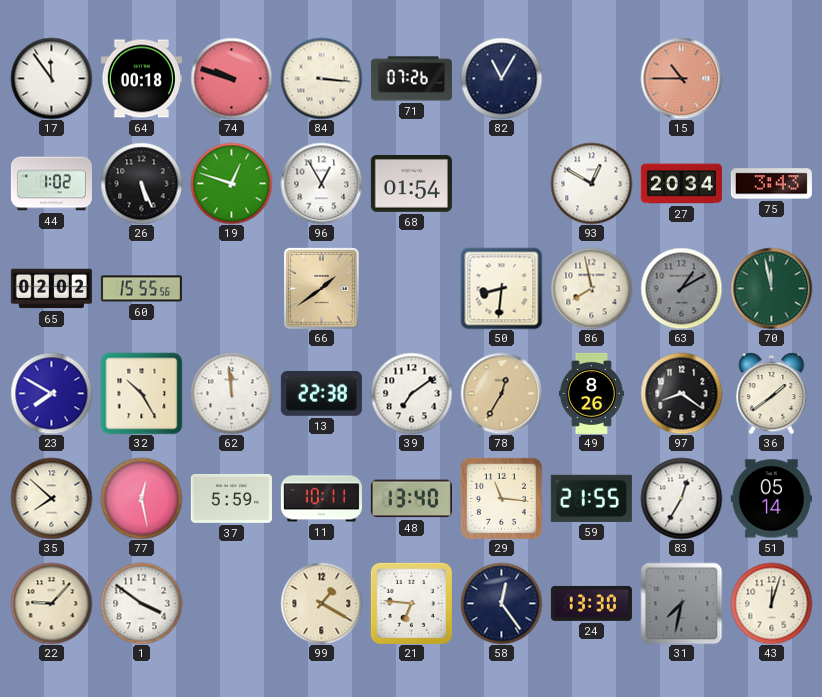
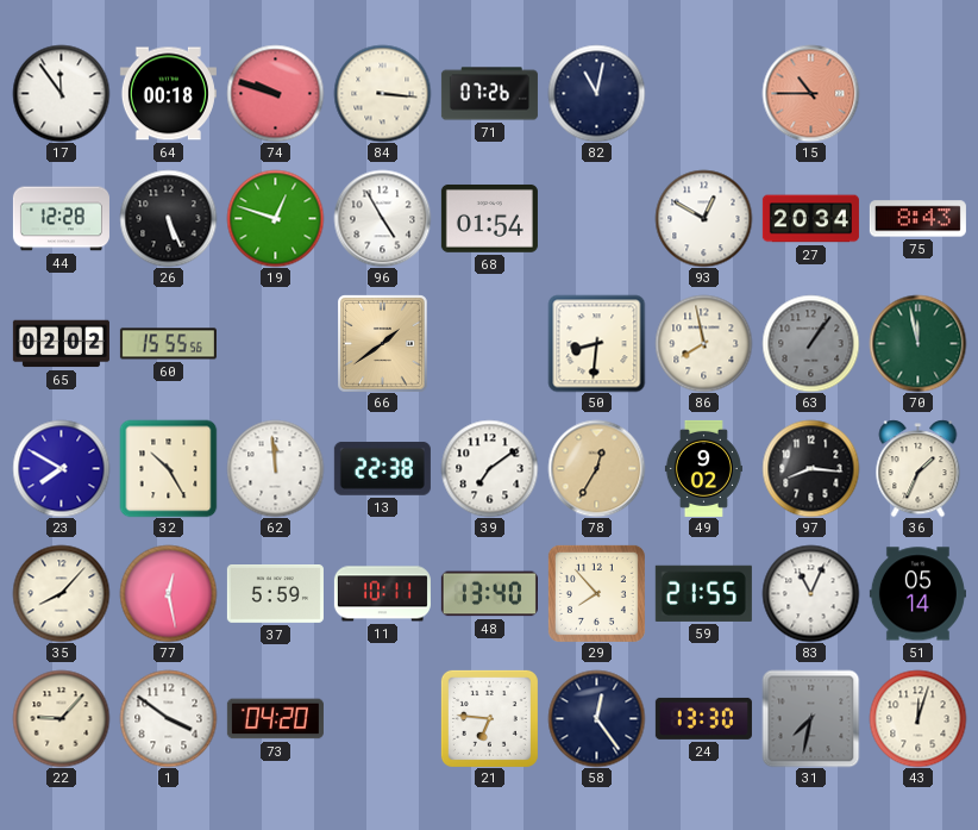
82: 11:05 -> 11:02 (596, 93)
44: 1:02 -> 12:28 (61, 219)
96: 12:55 -> 4:55 (382, 218)
75: 3:43 -> 8:43 (917, 219)
63: 1:10 -> 1:06 (810, 343)
49: 8:26 -> 9:02 (703, 468)
97: 8:21 -> 8:16 (810, 468)
36: 1:39 -> 1:34 (919, 468)
35: 7:52 -> 8:07 (61, 593)
29: 11:16 -> 7:53 (596, 593)
83: 12:35 -> 11:04 (810, 593)
73: none -> 04:20 (275, 719)
99: 1:20 -> none (321, 603)
